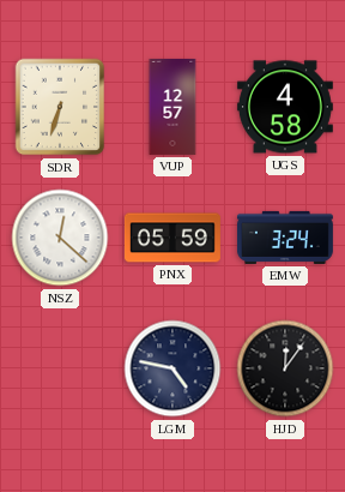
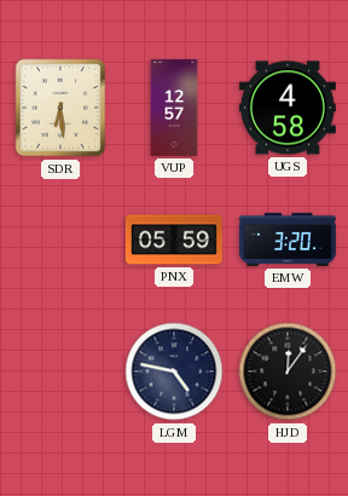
SDR: 6:33 -> 6:29 (60, 108)
NSZ: 12:22 -> none (60, 238)
EMW: 3:24 -> 3:20 (288, 240)
